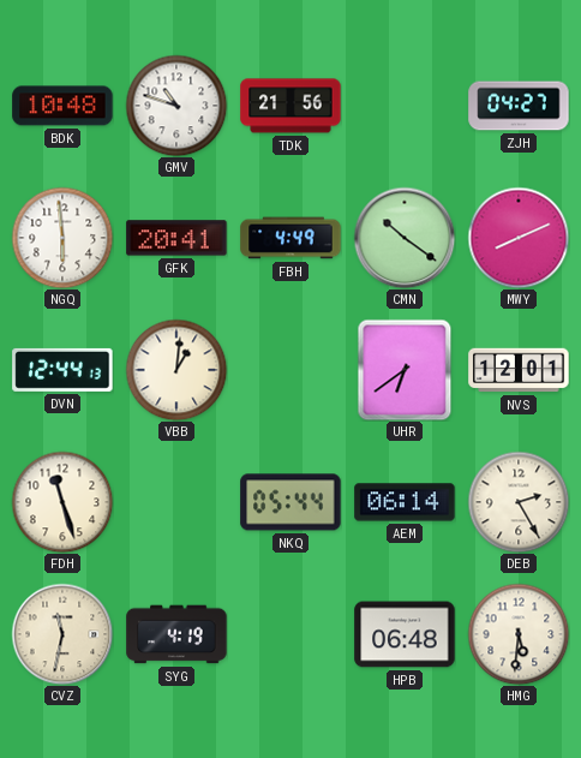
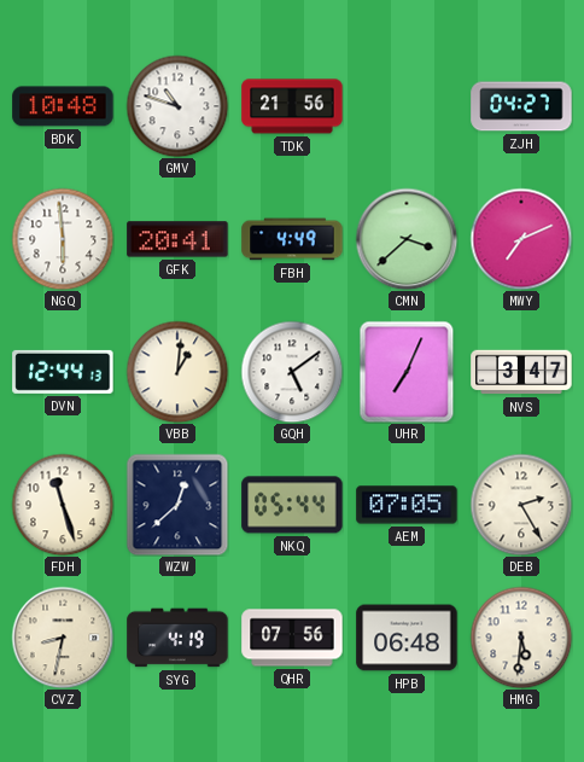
CMN: 10:21 -> 3:38 (407, 239)
MWY: 8:11 -> 7:11 (521, 239)
GQH: none -> 5:09 (292, 372)
UHR: 6:39 -> 7:04 (407, 372)
NVS: 12:01 -> 3:47 (521, 372)
WZW: none -> 12:38 (177, 505)
AEM: 06:14 -> 07:05 (407, 505)
CVZ: 11:32 -> 8:32 (63, 638)
QHR: none -> 07:56 (292, 638)
